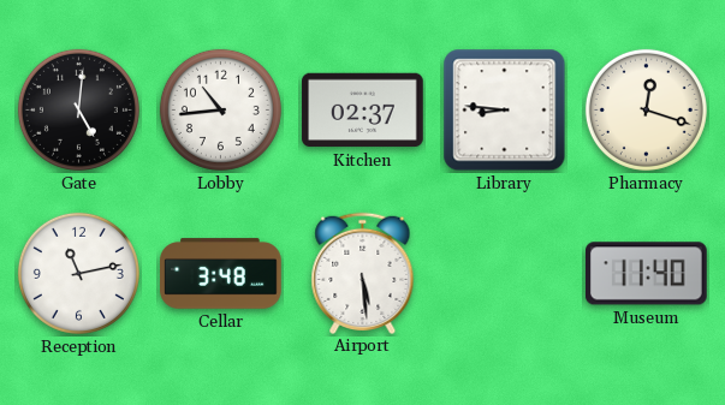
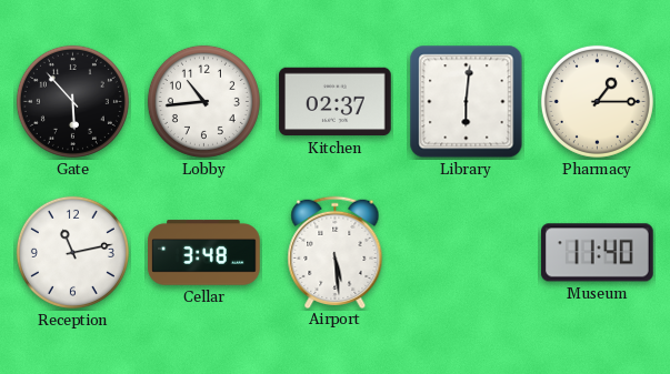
Gate: 5:01 -> 5:53 (72, 101)
Library: 8:46 -> 6:01 (467, 102)
Pharmacy: 12:18 -> 1:15 (597, 101)
